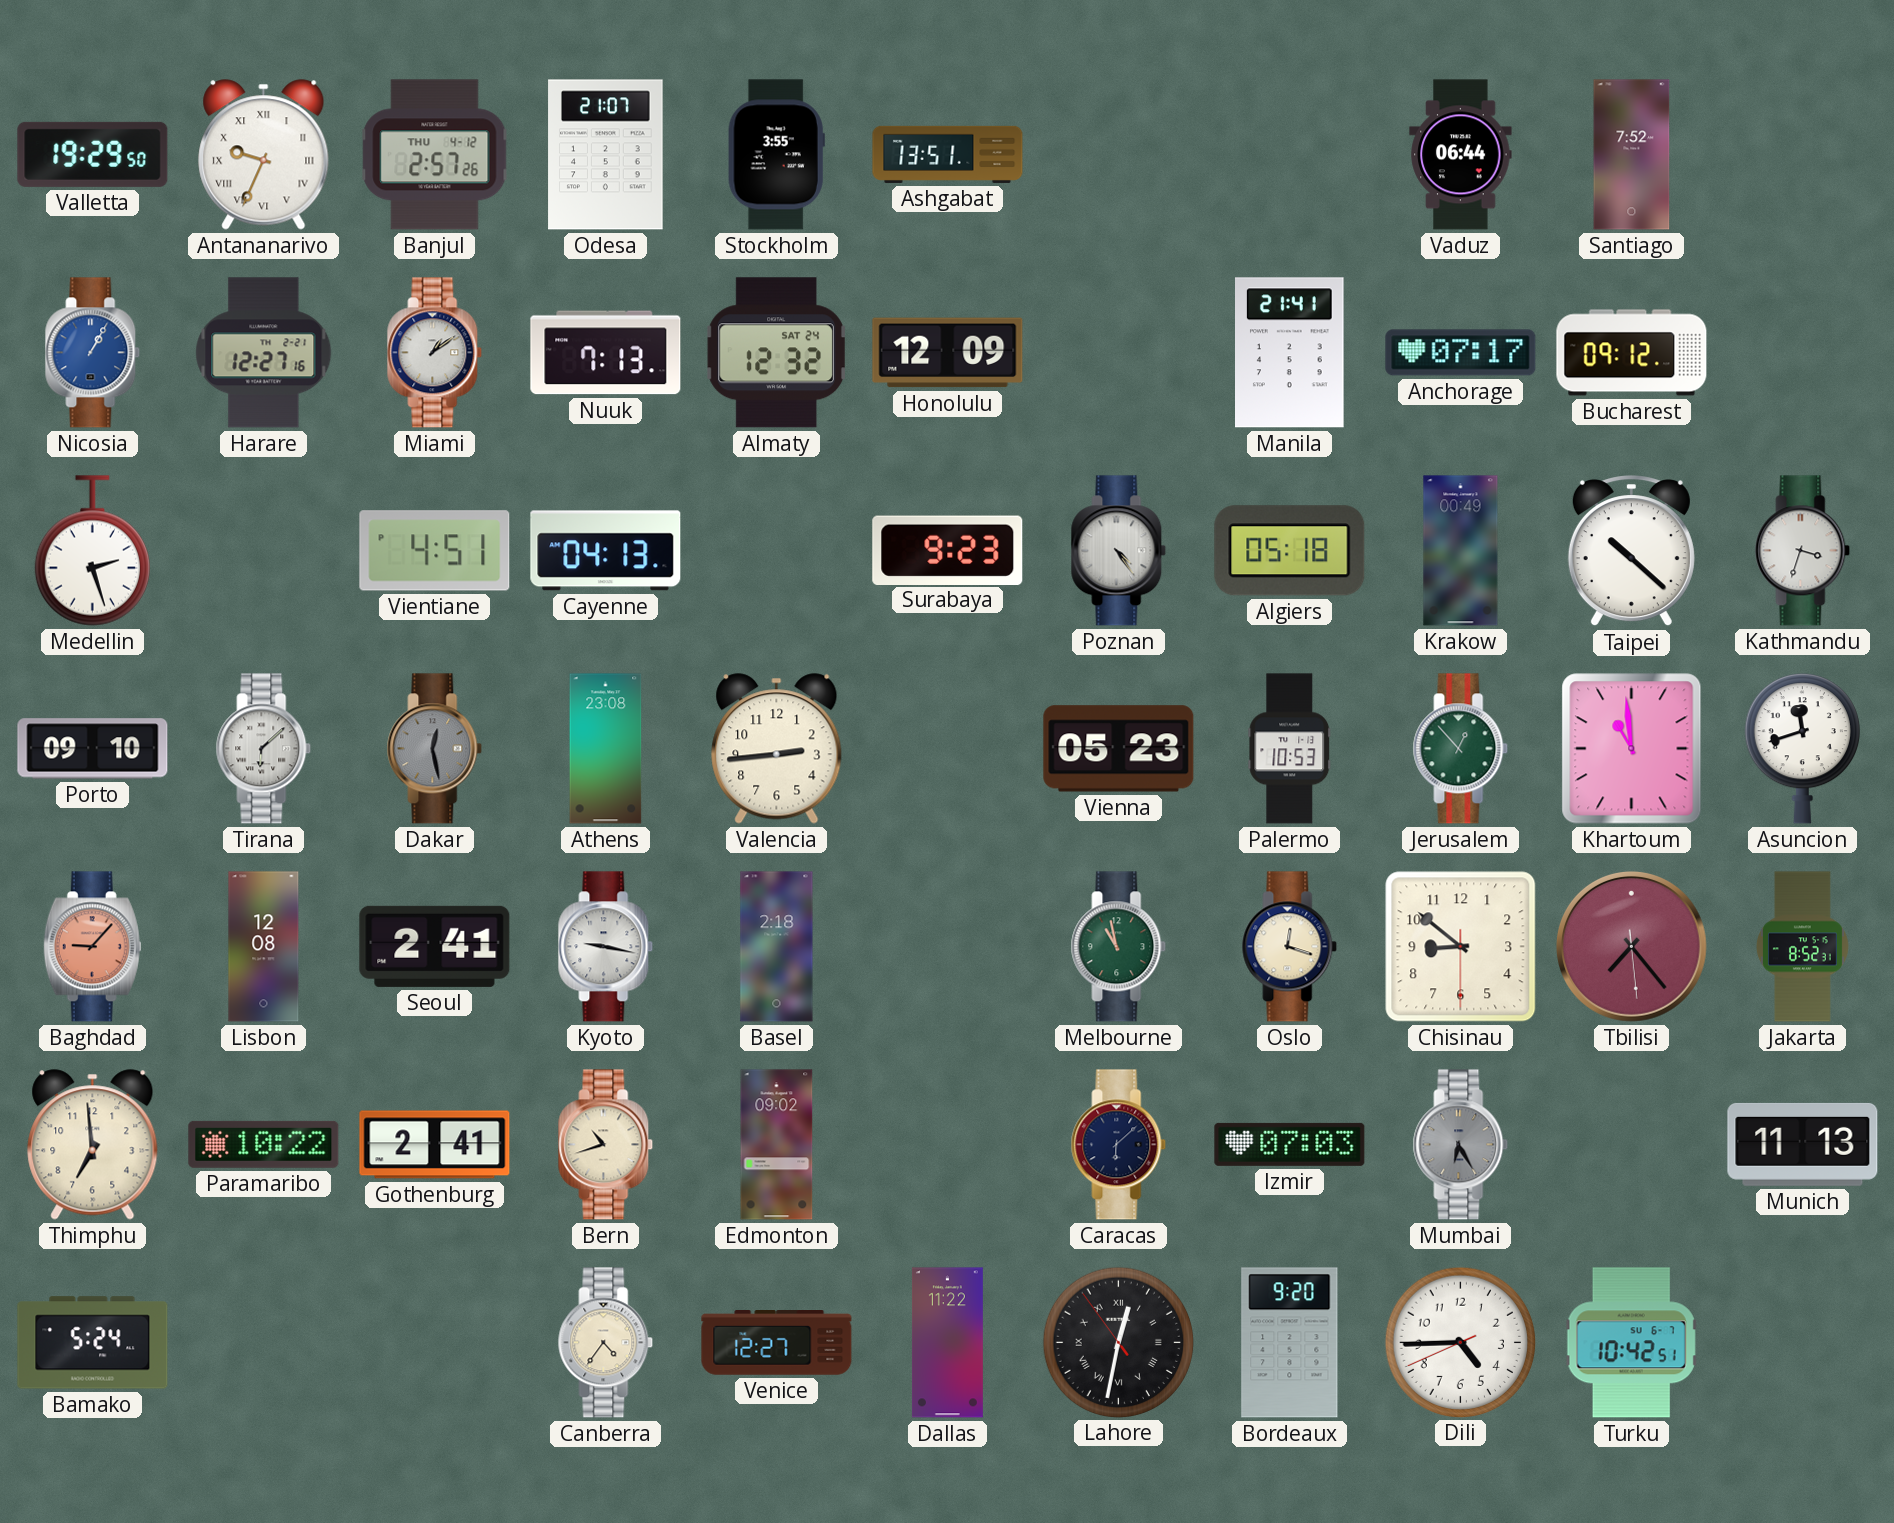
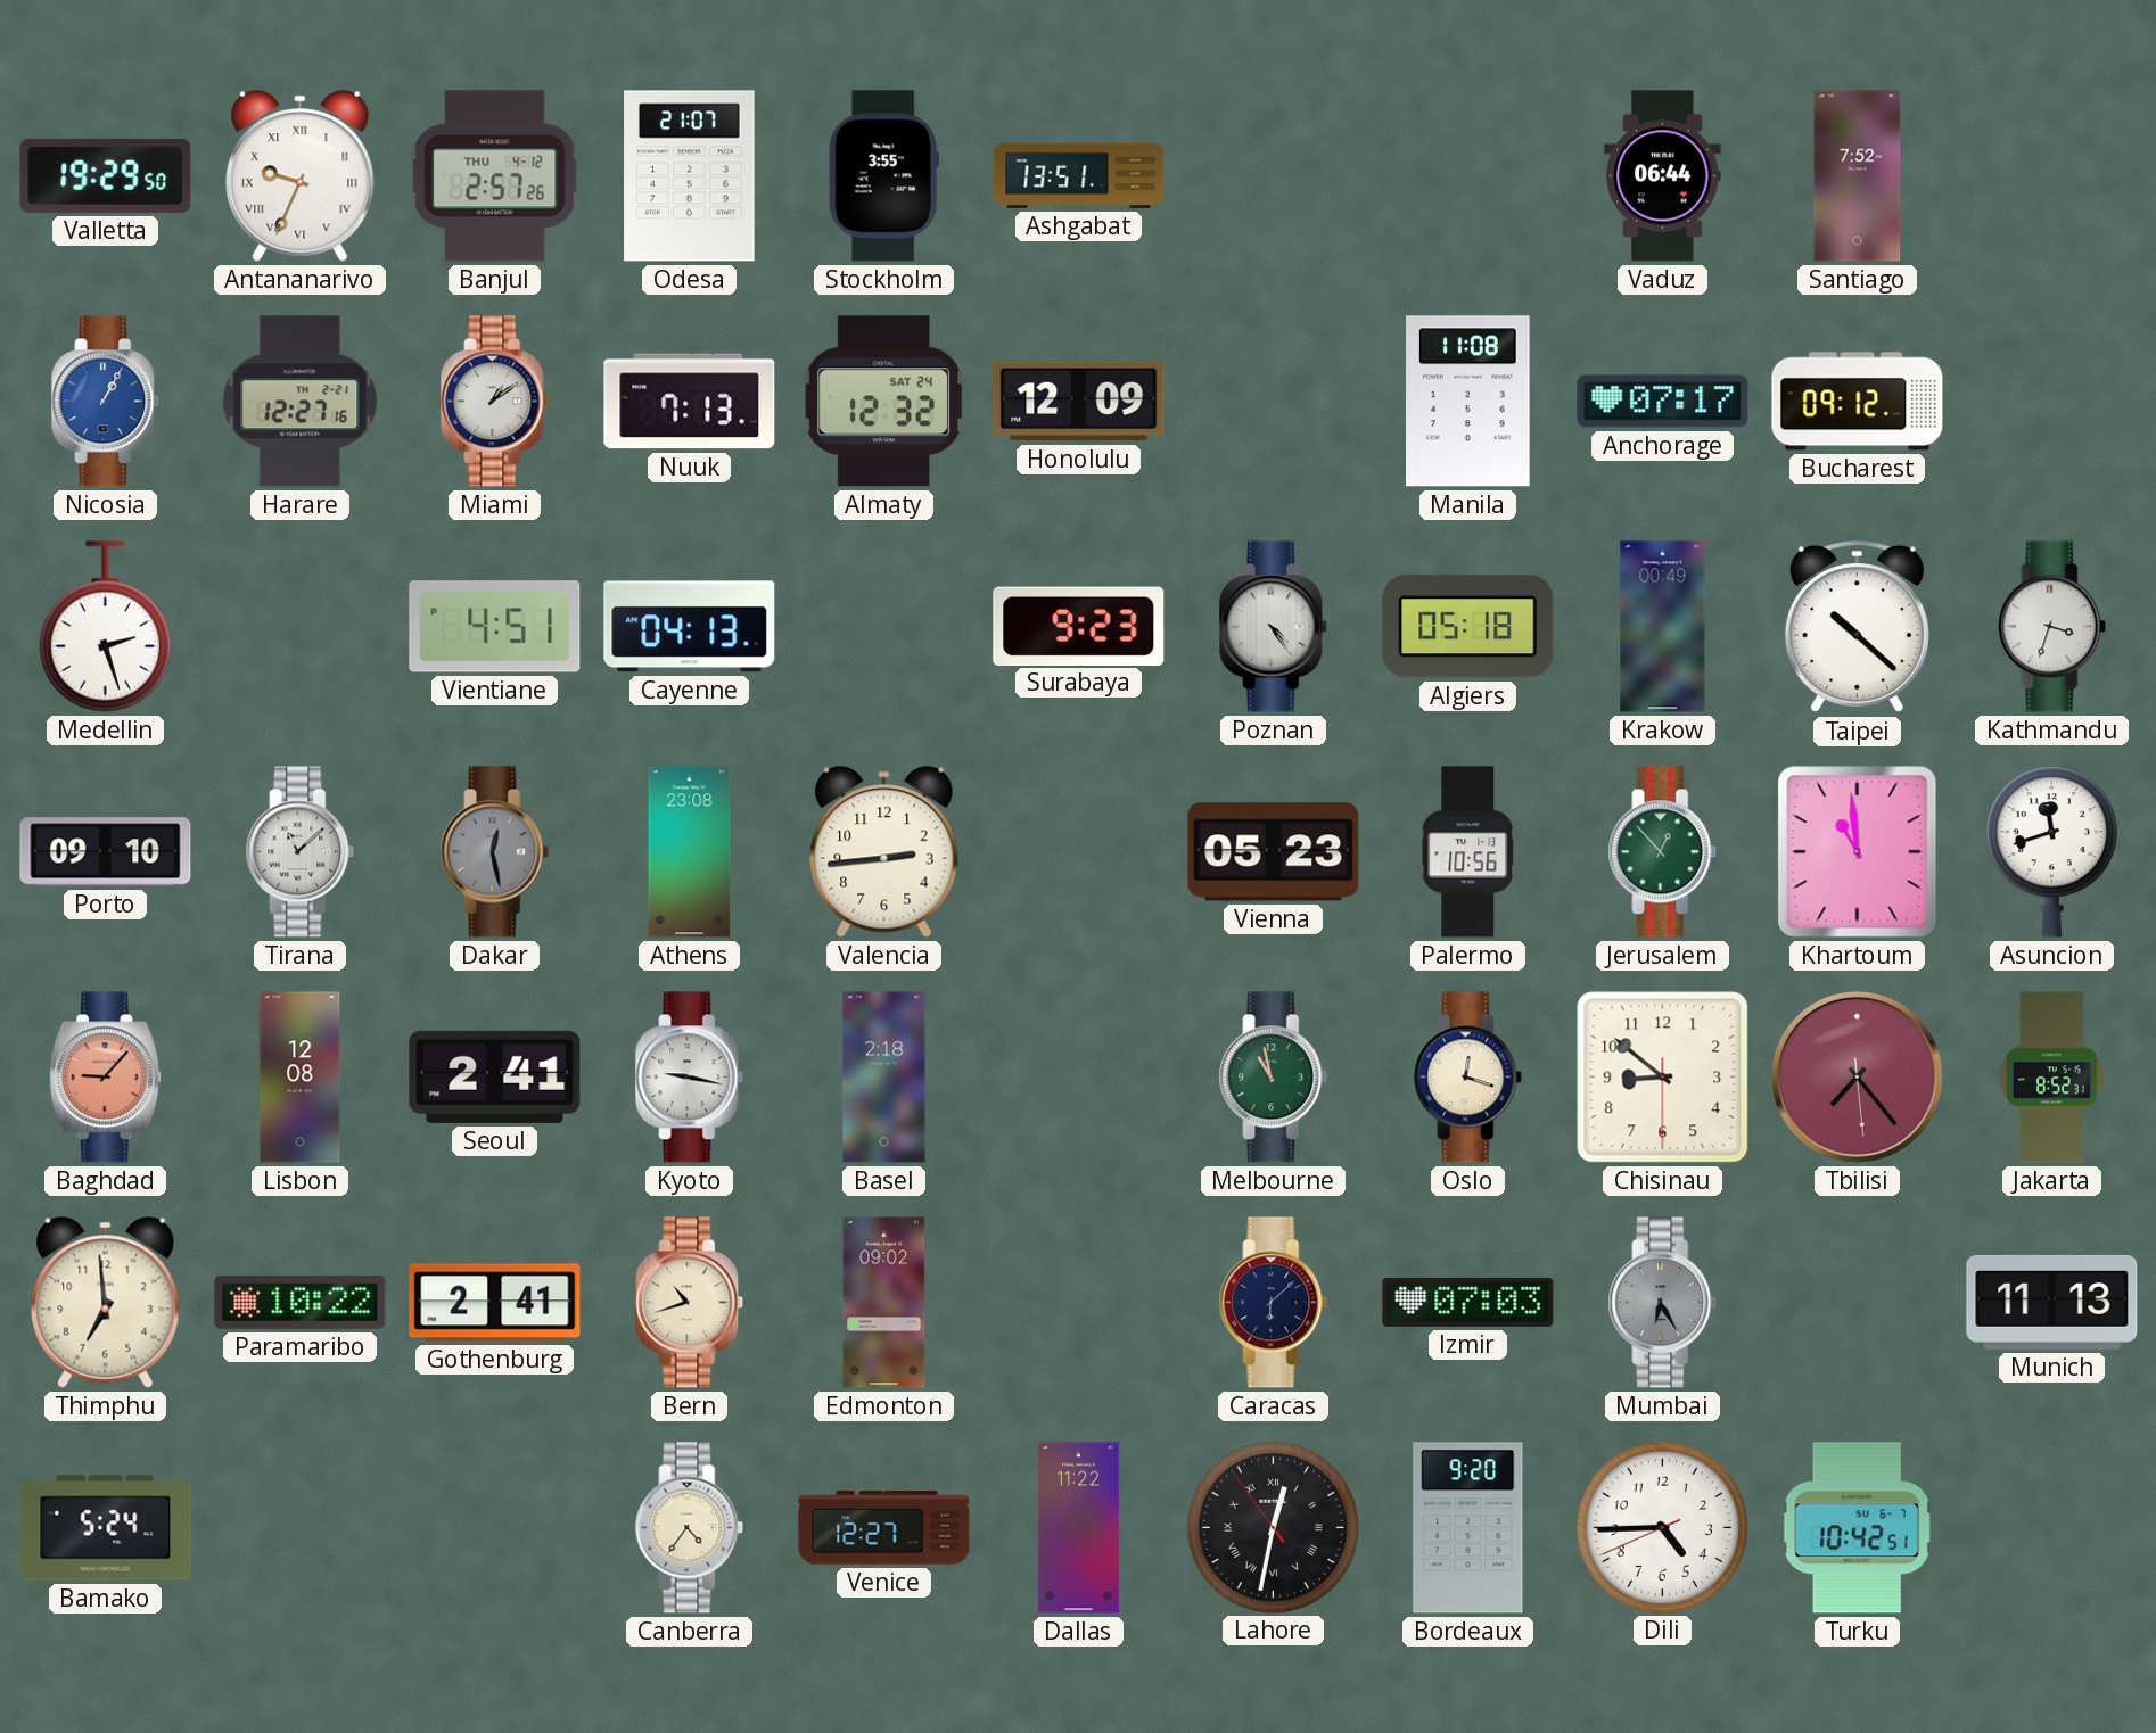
Manila: 21:41 -> 11:08 (1468, 402)
Tirana: 6:08 -> 11:08 (301, 852)
Palermo: 10:53 -> 10:56 (1468, 852)
